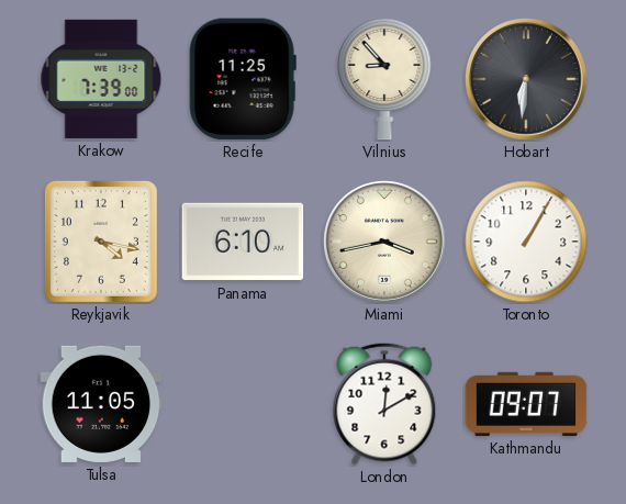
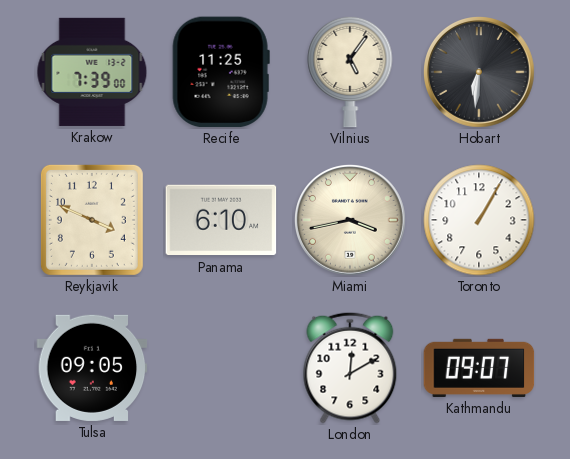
Vilnius: 8:53 -> 5:06 (350, 72)
Reykjavik: 4:17 -> 3:49 (92, 220)
Tulsa: 11:05 -> 09:05 (92, 368)
